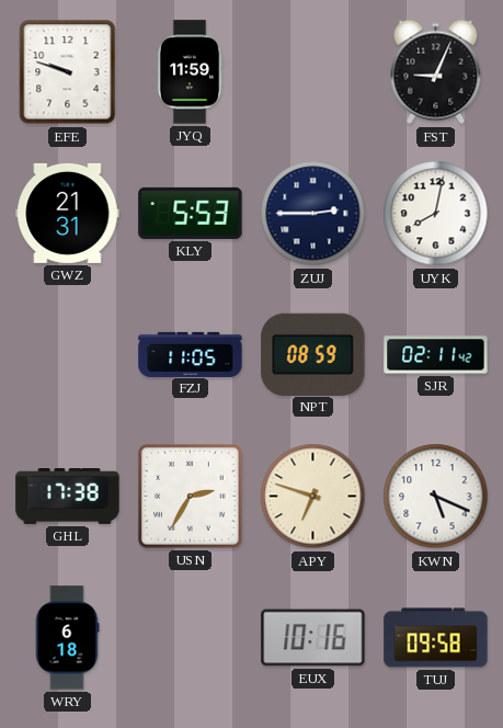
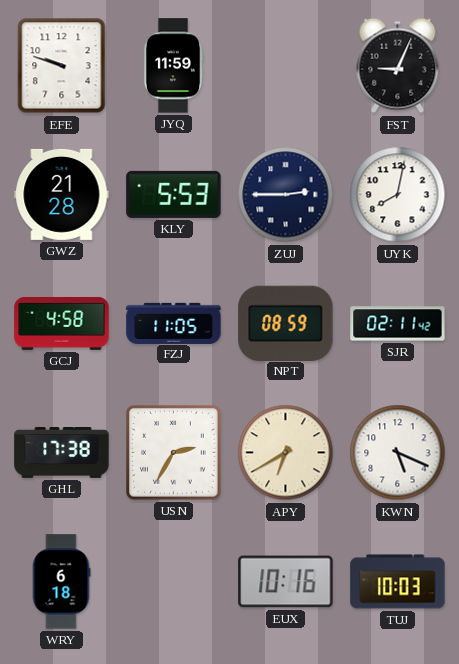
GWZ: 21:31 -> 21:28 (62, 194)
GCJ: none -> 4:58 (62, 323)
APY: 6:48 -> 6:40 (286, 453)
TUJ: 09:58 -> 10:03 (398, 582)
